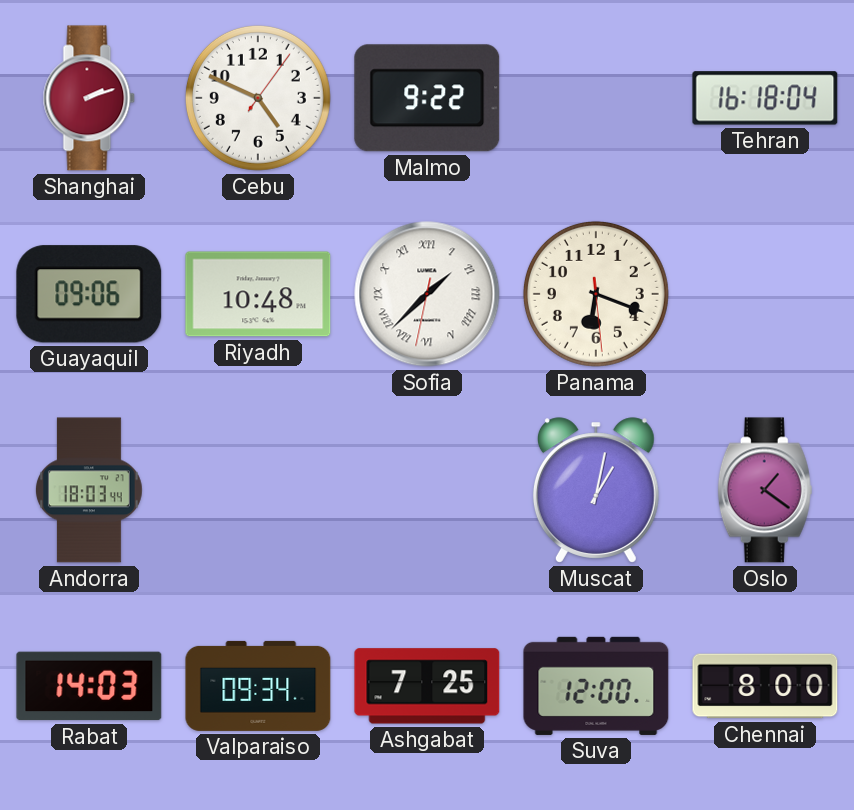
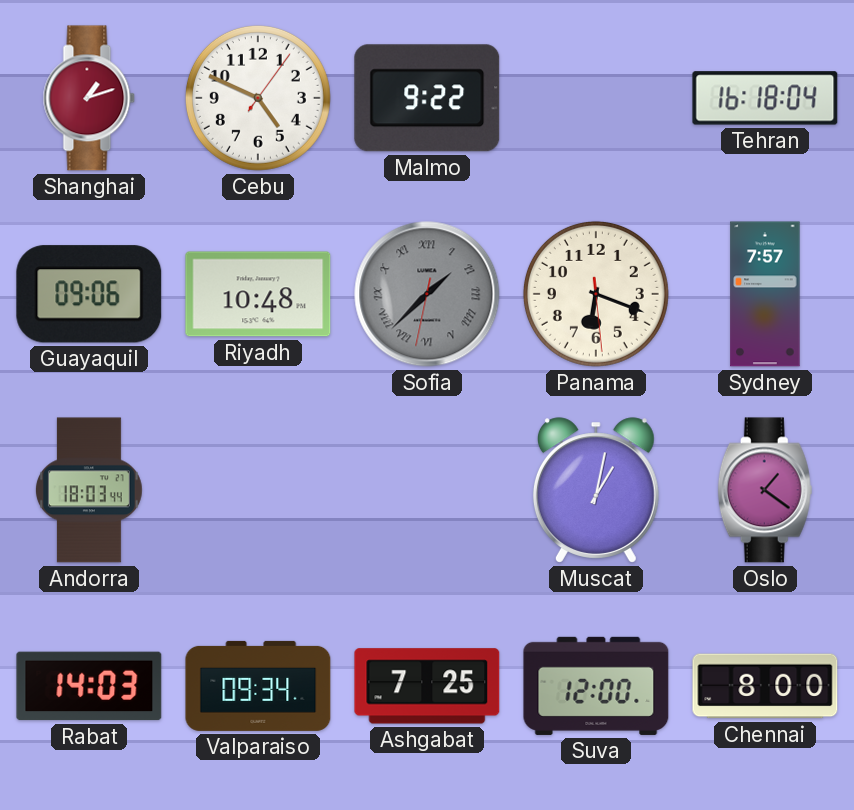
Shanghai: 2:12 -> 1:12 (89, 98)
Sofia dial: white -> grey (427, 294)
Sydney: none -> 7:57 (765, 294)
